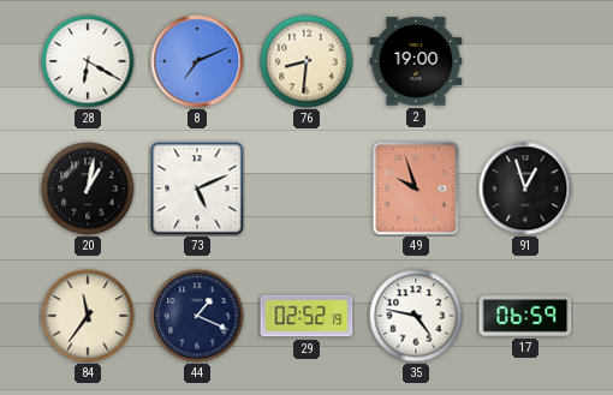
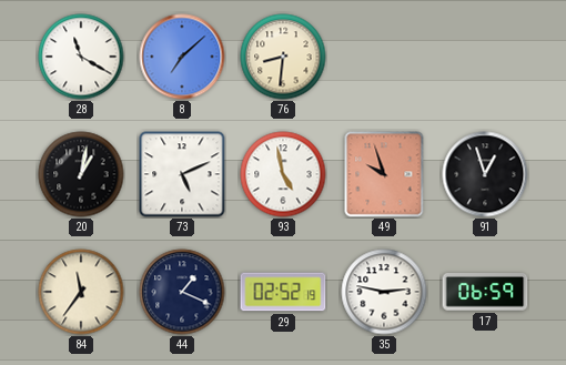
28: 6:20 -> 11:20 (81, 57)
8: 7:11 -> 7:08 (182, 57)
2: 19:00 -> none (416, 61)
93: none -> 4:58 (283, 174)
35: 4:47 -> 2:47 (384, 292)
